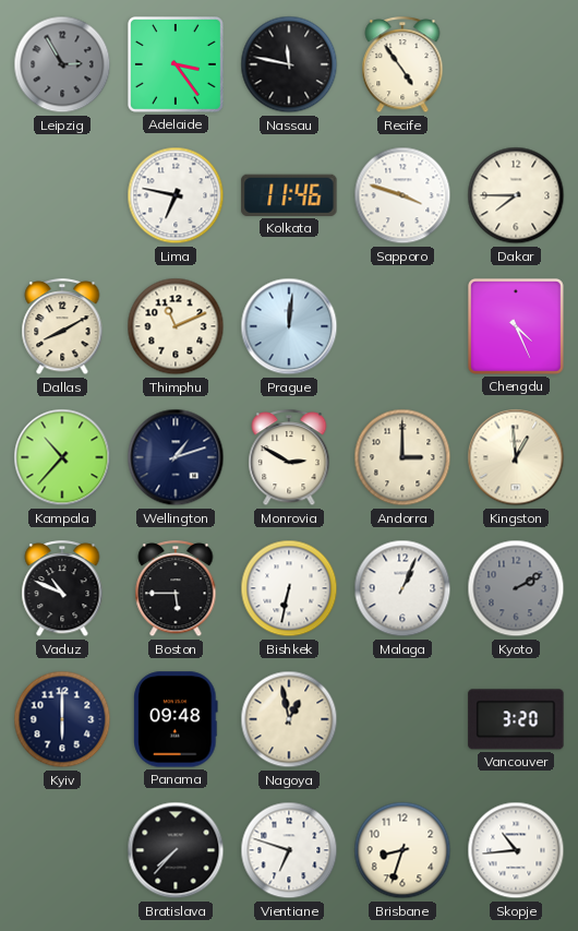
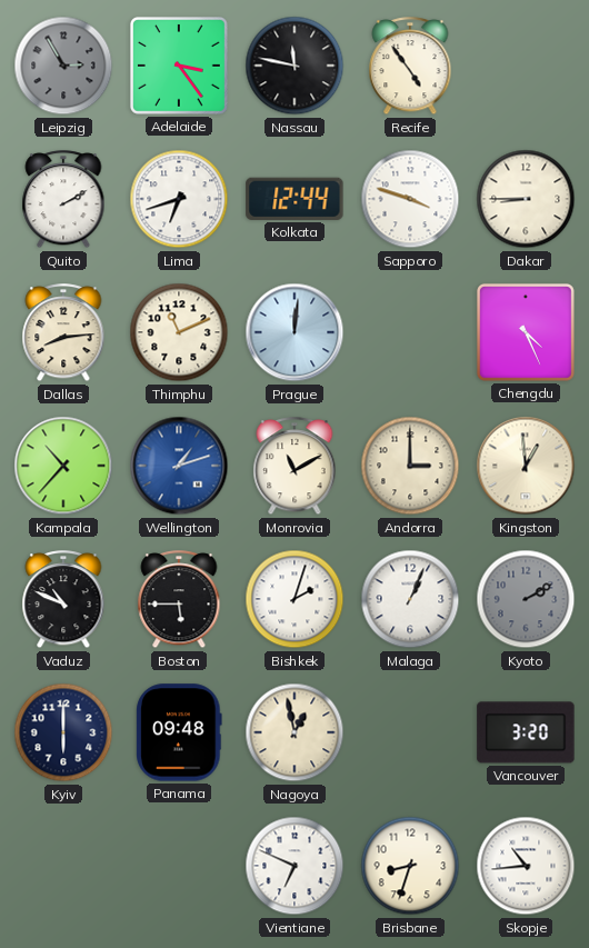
Quito: none -> 2:10 (63, 200)
Lima: 6:47 -> 6:42 (179, 199)
Kolkata: 11:46 -> 12:44 (294, 199)
Dakar: 7:45 -> 8:45 (526, 199)
Dallas: 8:10 -> 8:14 (63, 333)
Wellington dial: navy -> blue (179, 466)
Monrovia: 2:50 -> 11:10 (294, 467)
Bishkek: 6:32 -> 2:03 (294, 599)
Bratislava: 7:37 -> none (176, 850)
Vientiane: 6:48 -> 6:49 (294, 866)
